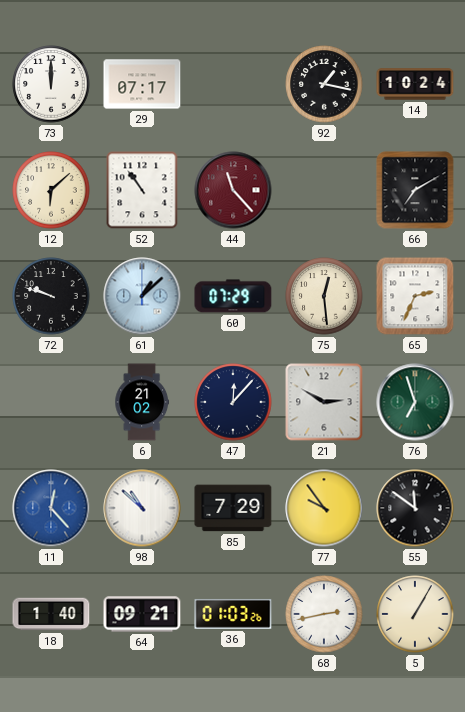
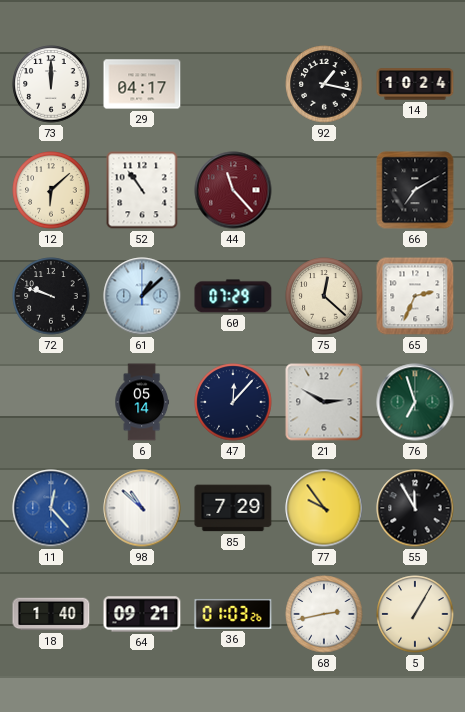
29: 07:17 -> 04:17 (142, 84)
75: 12:29 -> 12:22 (324, 296)
6: 21:02 -> 05:14 (141, 402)
55: 11:51 -> 11:55 (415, 508)
